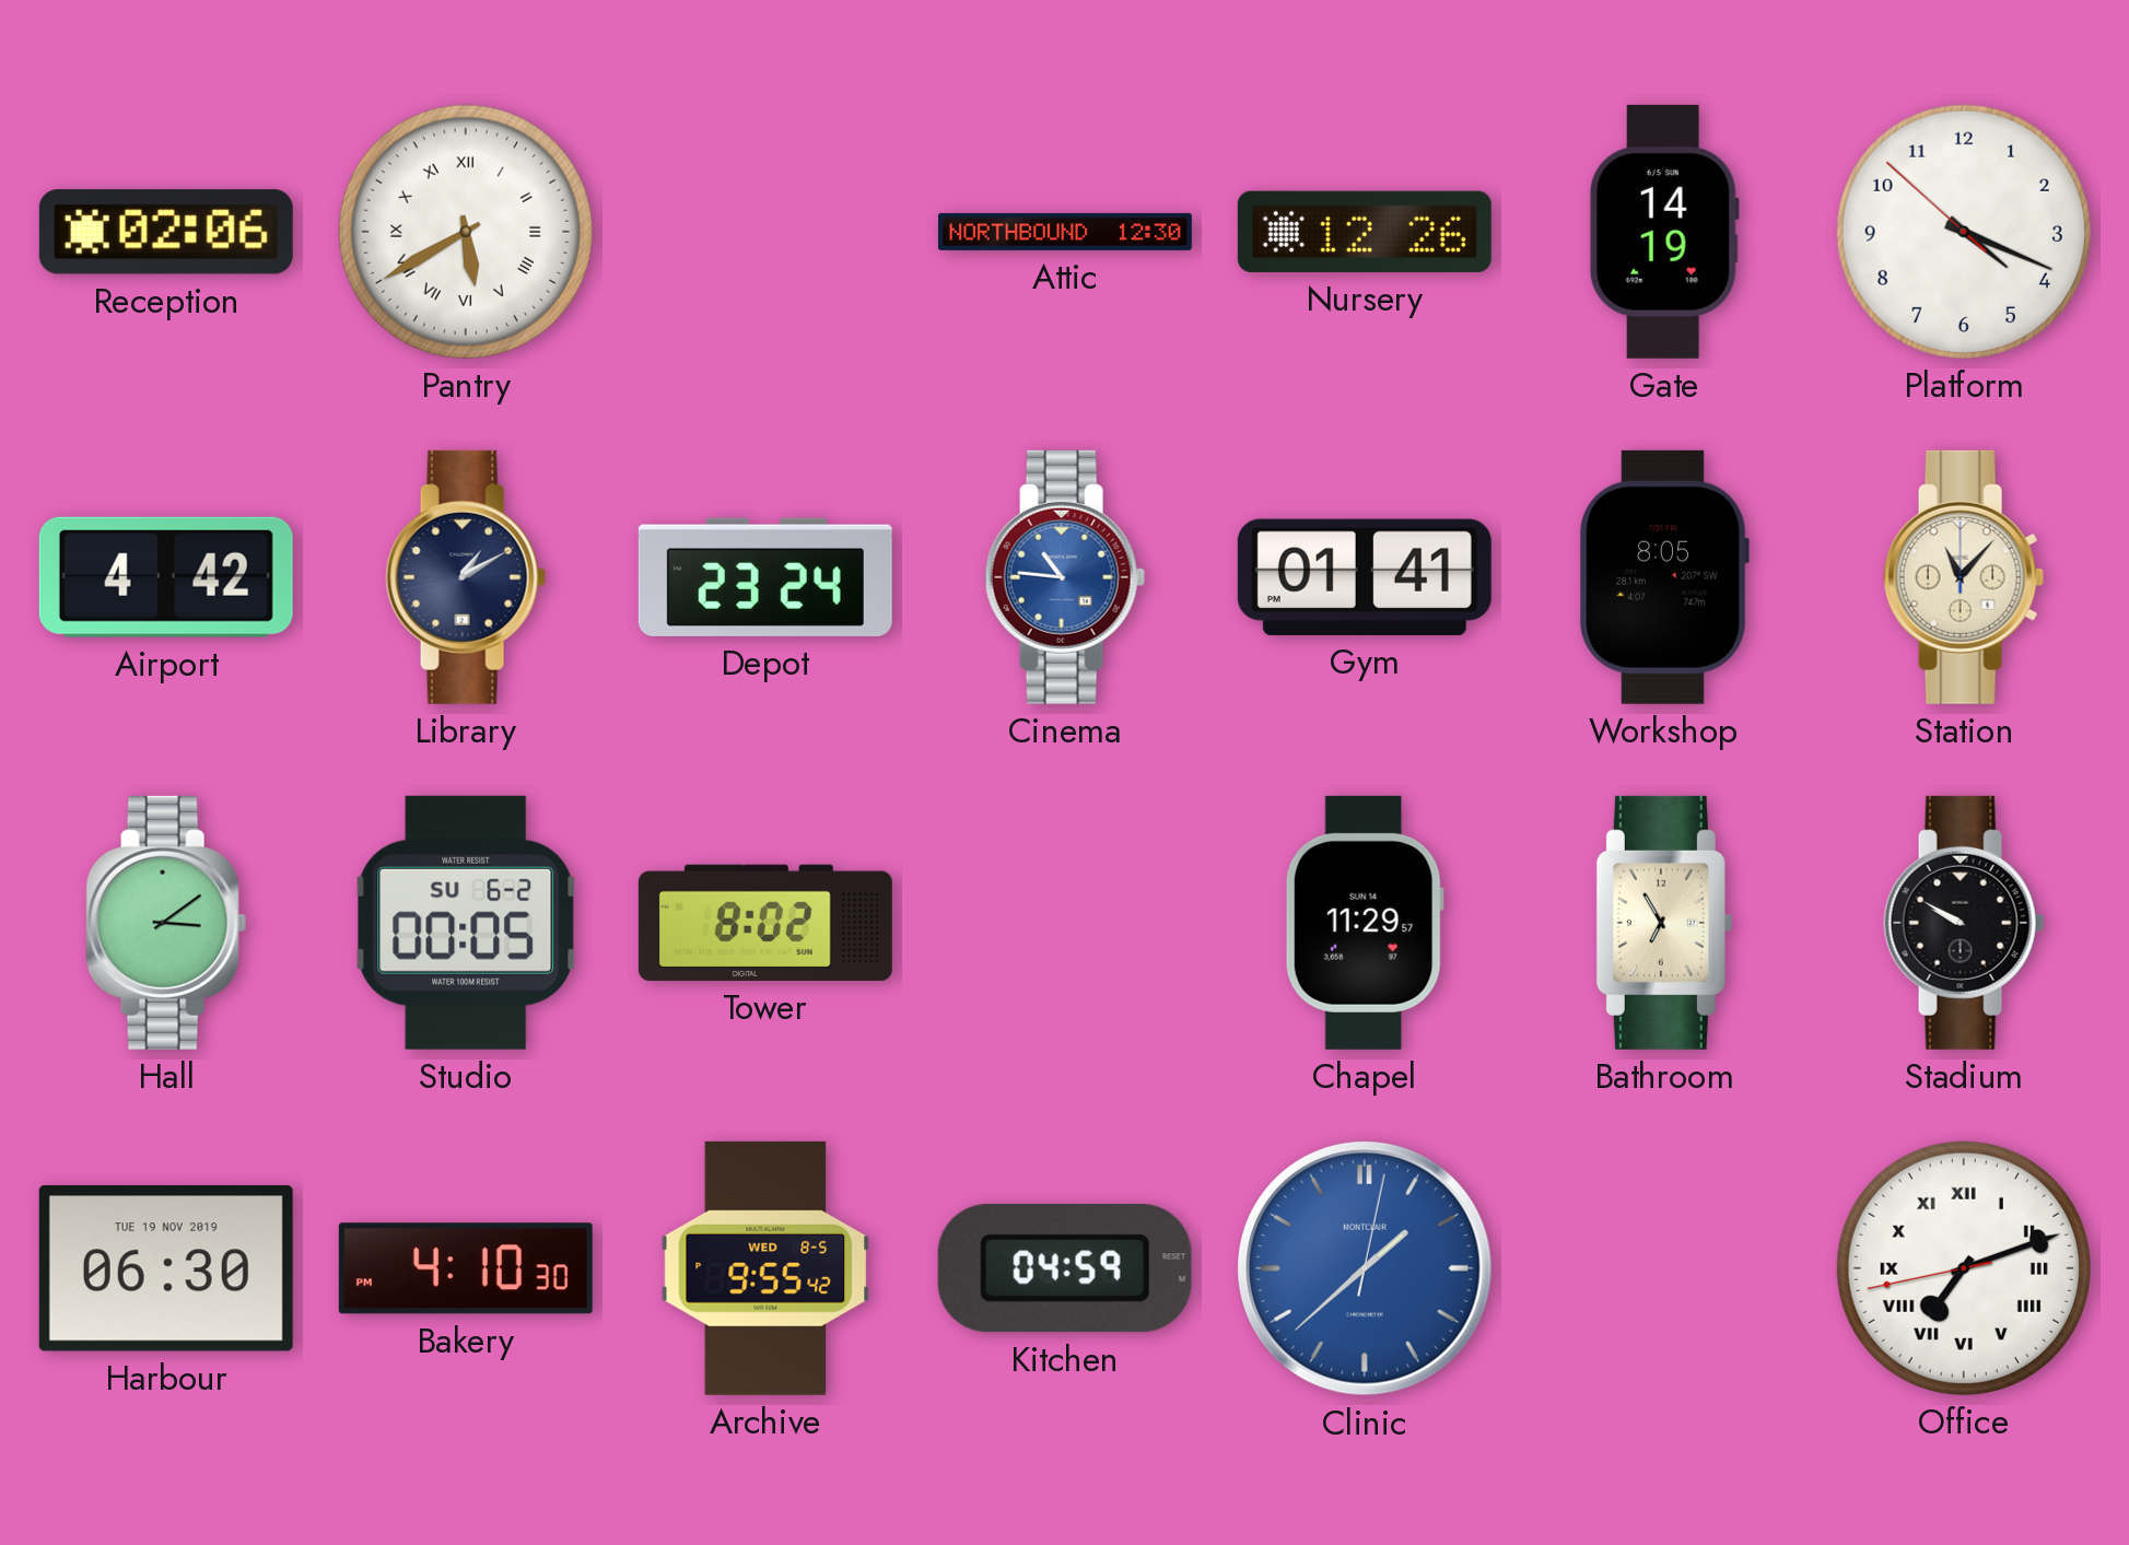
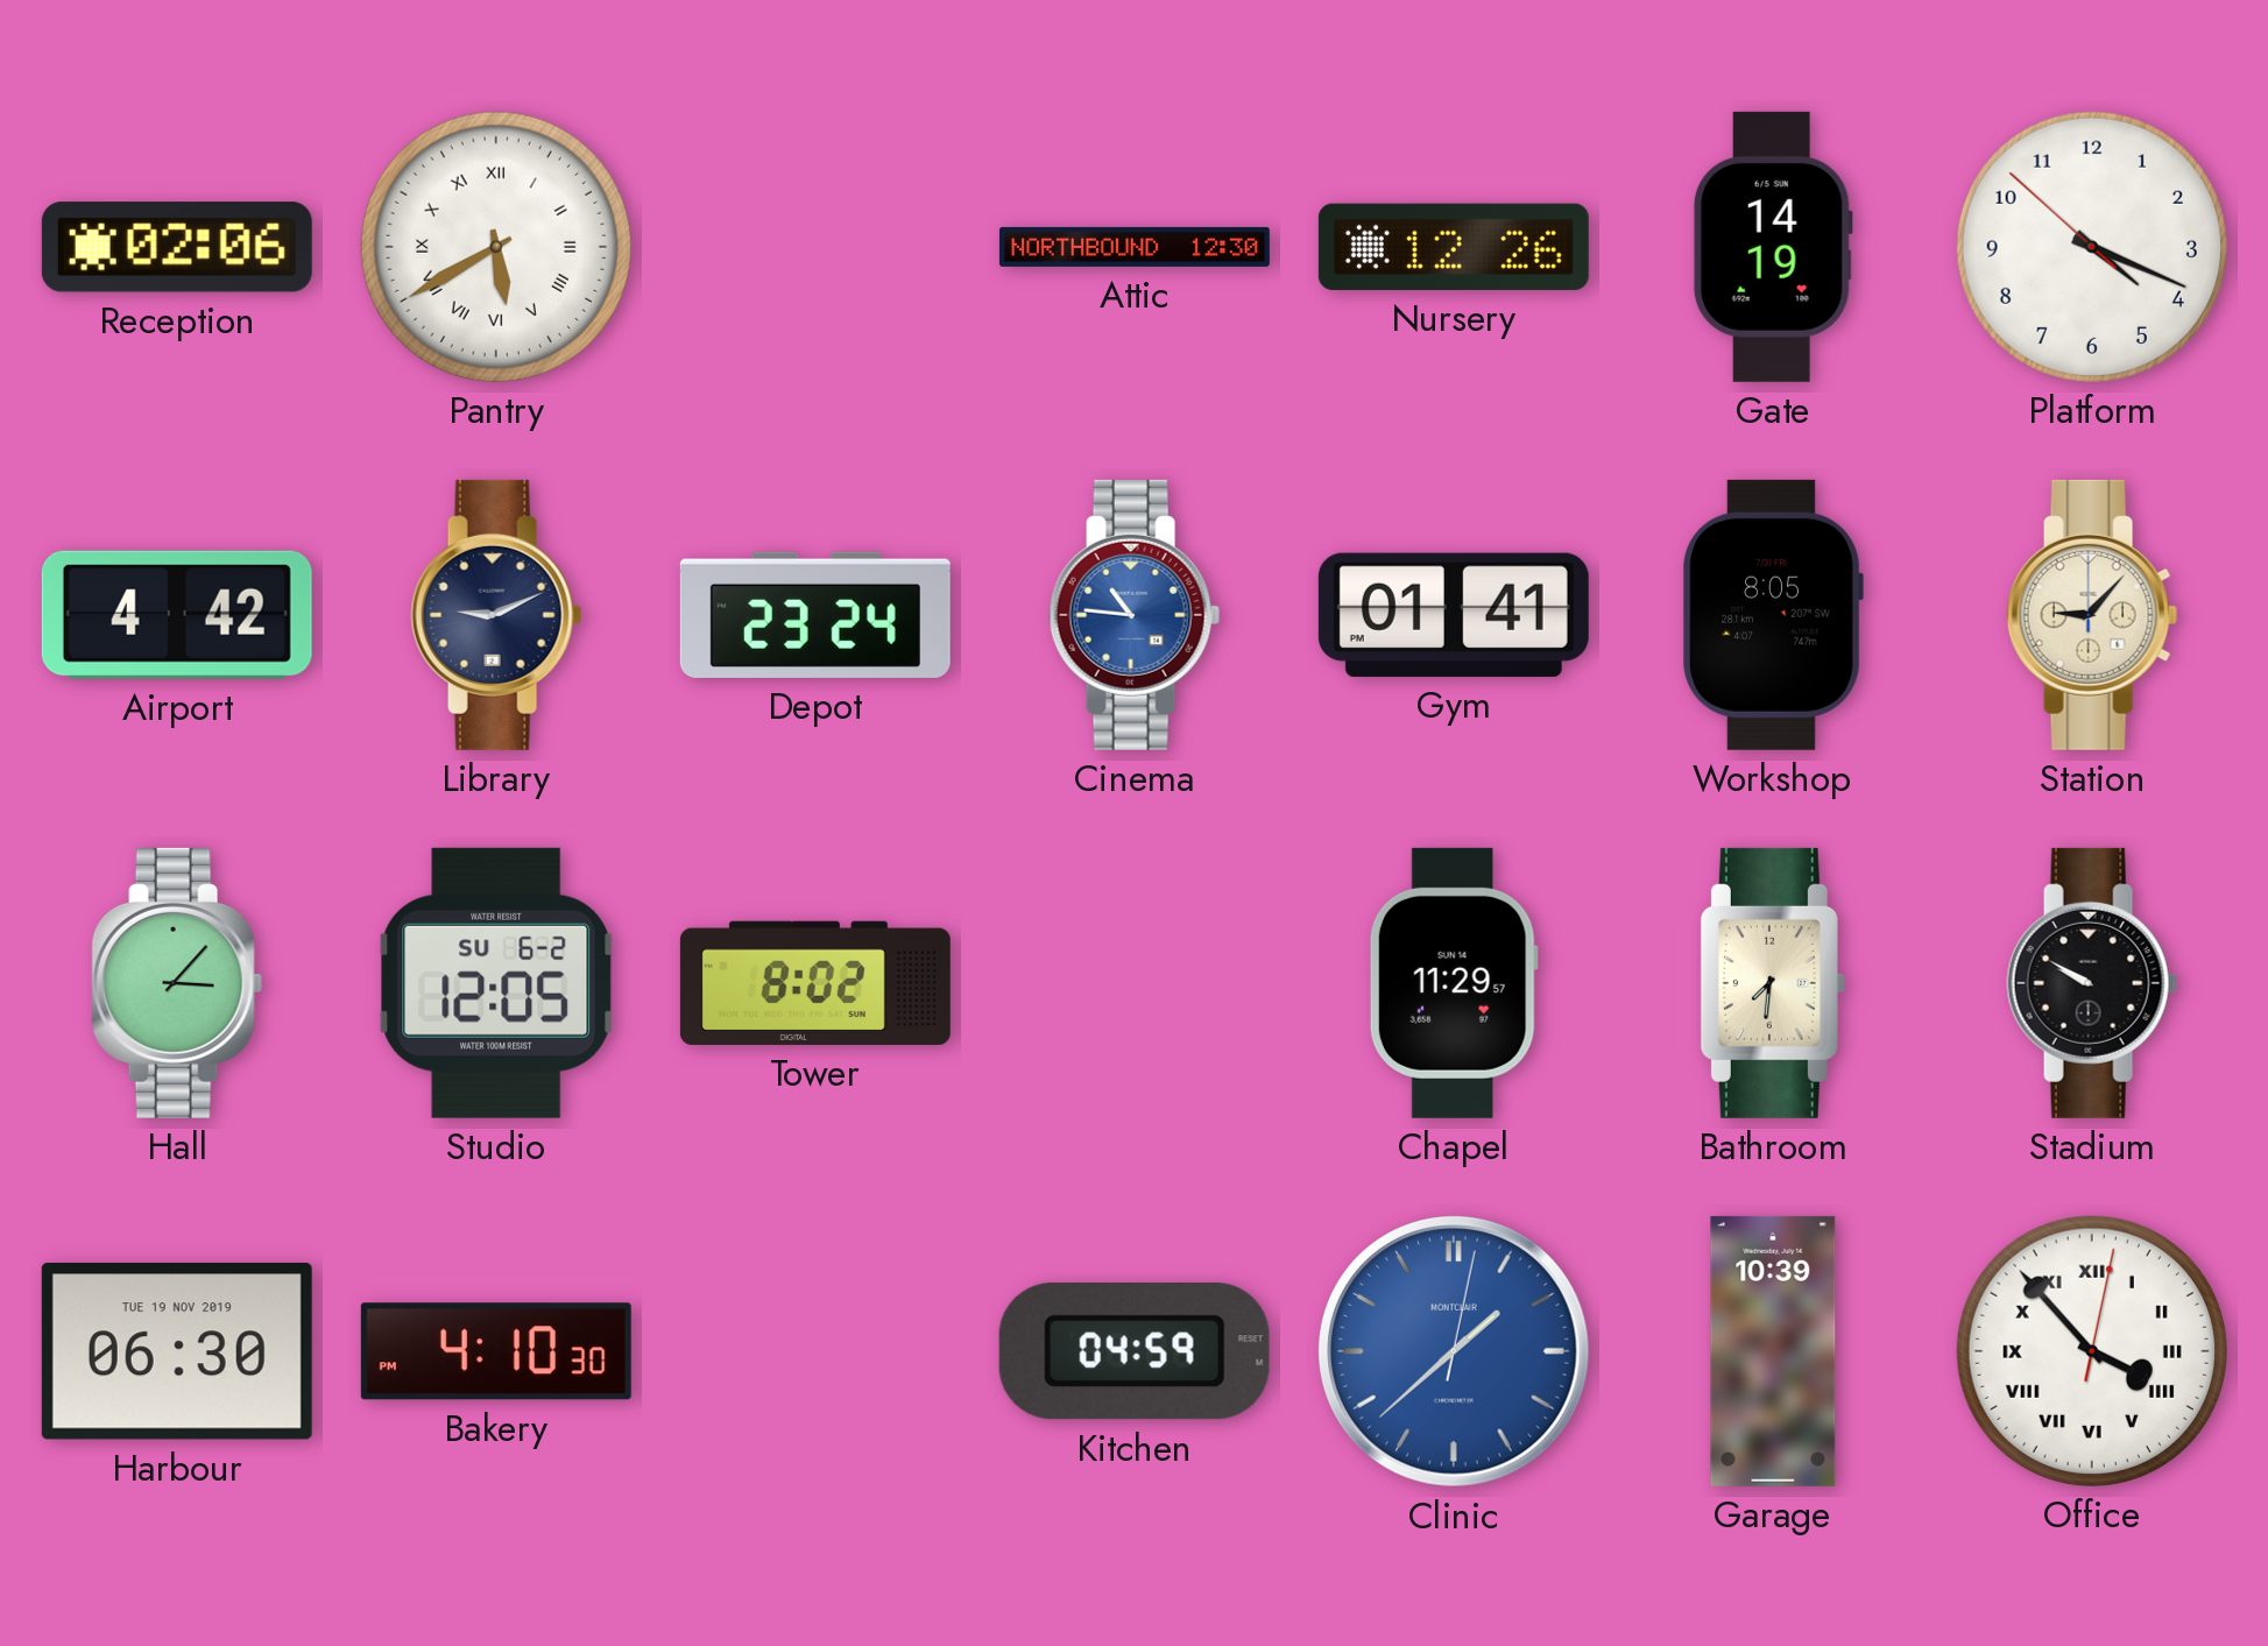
Library: 1:10 -> 9:11 (496, 615)
Station: 11:07 -> 9:07 (2092, 615)
Hall: 3:09 -> 3:07 (177, 983)
Studio: 00:05 -> 12:05 (496, 983)
Bathroom: 6:55 -> 7:31 (1773, 983)
Archive: 9:55 -> none (765, 1268)
Garage: none -> 10:39 (1773, 1351)
Office: 7:11 -> 3:53 (2092, 1351)
